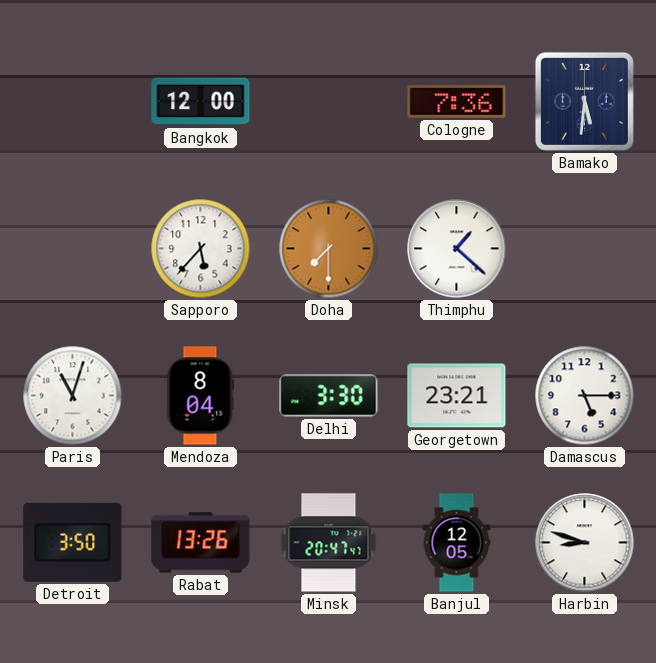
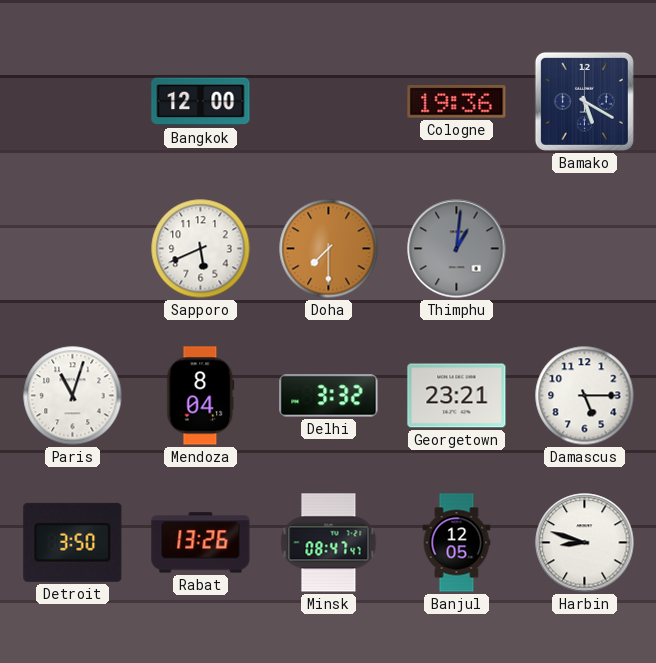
Cologne: 7:36 -> 19:36 (457, 102)
Bamako: 5:31 -> 5:20 (584, 101)
Sapporo: 5:37 -> 5:41 (201, 249)
Thimphu: 1:22 -> 1:01 (457, 249)
Thimphu dial: white -> grey (457, 249)
Delhi: 3:30 -> 3:32 (329, 396)
Minsk: 20:47 -> 08:47 (329, 543)
